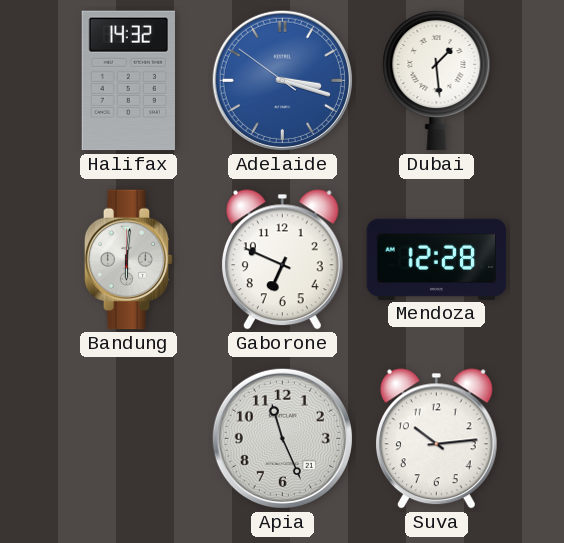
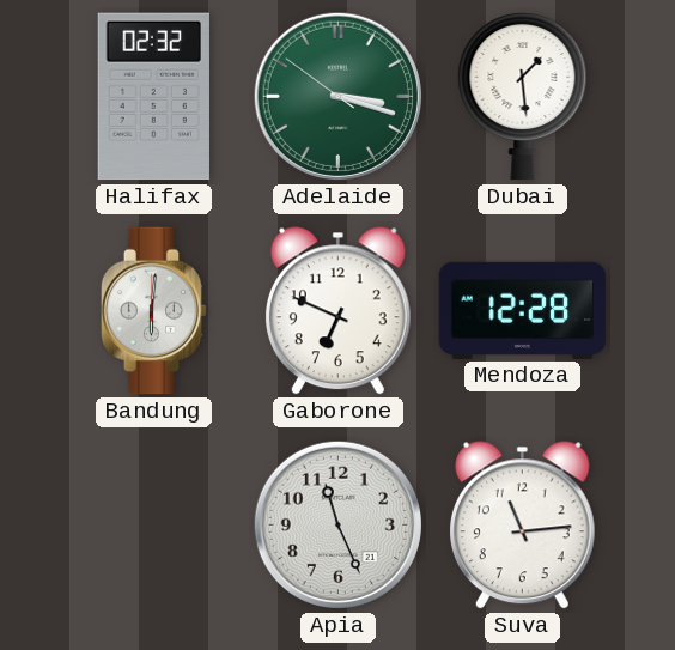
Halifax: 14:32 -> 02:32 (153, 97)
Adelaide dial: blue -> green (337, 96)
Suva: 10:14 -> 11:14 (522, 526)
